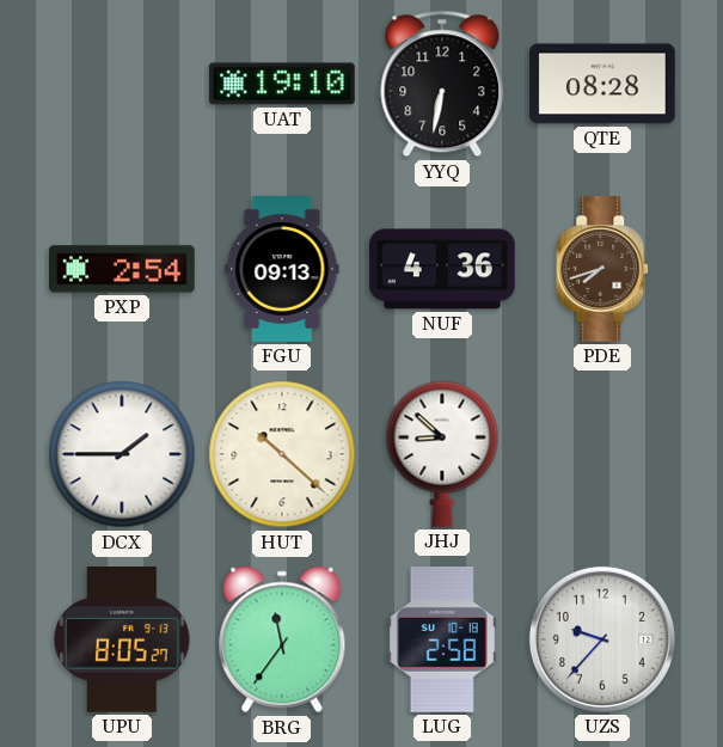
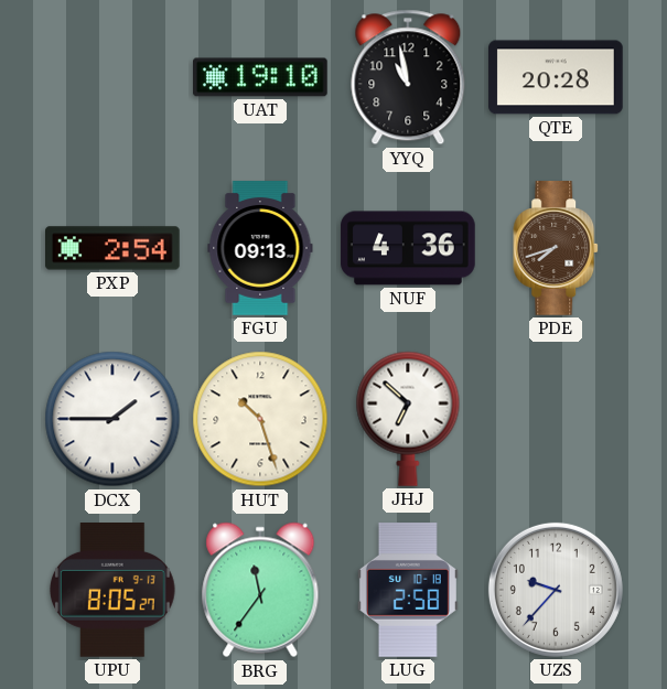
YYQ: 6:32 -> 10:58 (408, 77)
QTE: 08:28 -> 20:28 (556, 77)
HUT: 10:22 -> 10:27 (260, 419)
JHJ: 8:52 -> 6:52 (408, 419)
